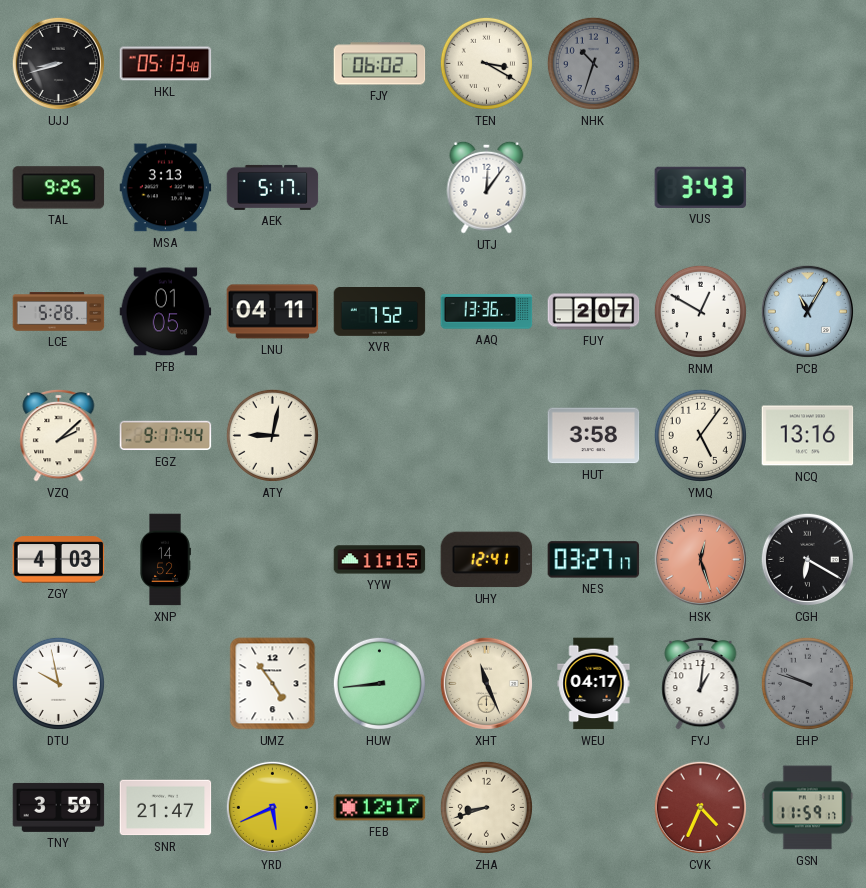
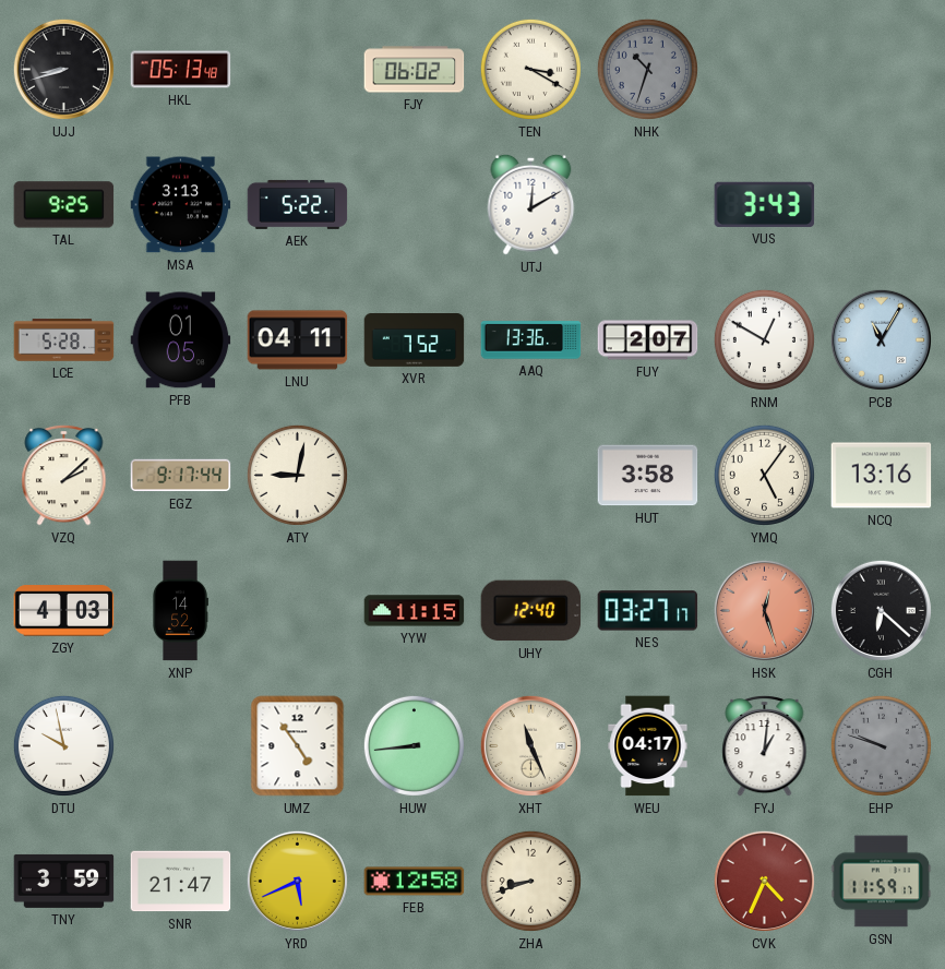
AEK: 5:17 -> 5:22 (298, 204)
UTJ: 12:06 -> 12:10 (531, 204)
UHY: 12:41 -> 12:40 (531, 611)
CGH: 6:20 -> 6:22 (881, 610)
FEB: 12:17 -> 12:58 (415, 882)
